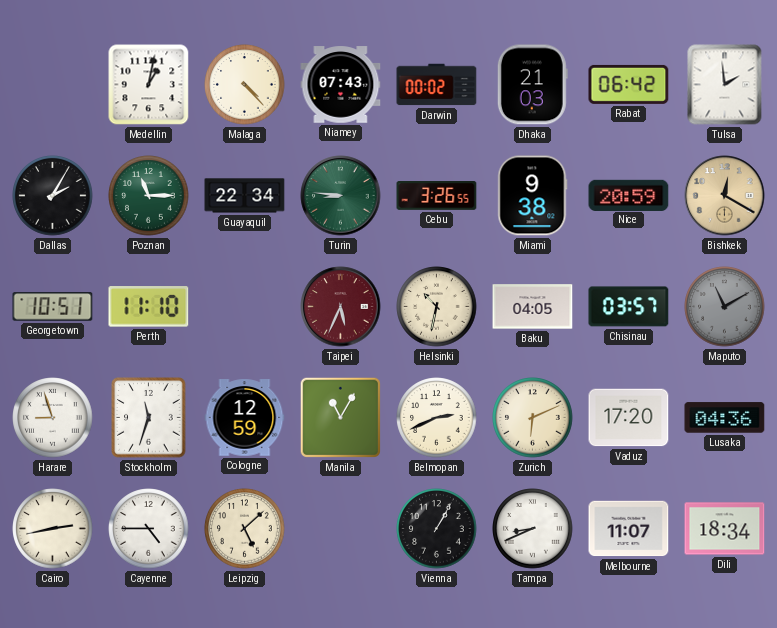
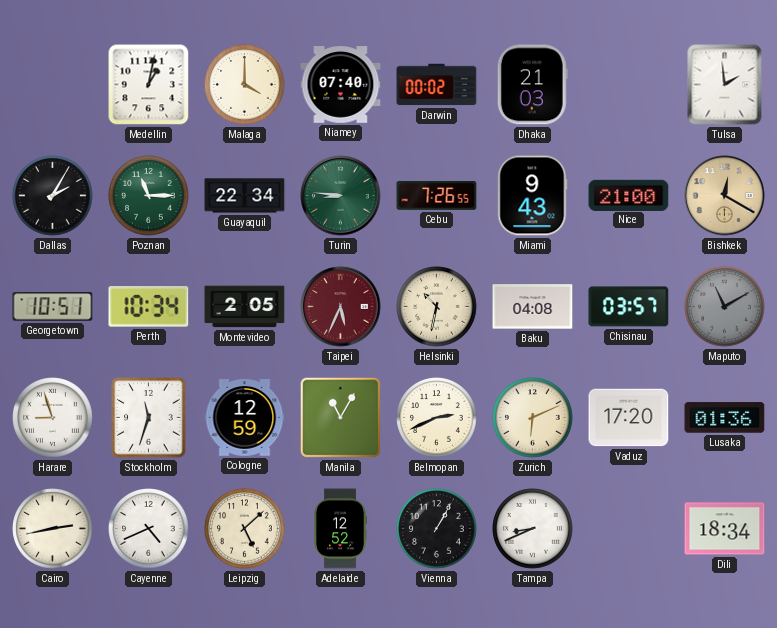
Malaga: 4:23 -> 4:00 (245, 85)
Niamey: 07:43 -> 07:40 (341, 85)
Rabat: 06:42 -> none (629, 84)
Cebu: 3:26 -> 7:26 (437, 196)
Miami: 9:38 -> 9:43 (533, 196)
Nice: 20:59 -> 21:00 (629, 195)
Perth: 11:10 -> 10:34 (149, 307)
Montevideo: none -> 2:05 (245, 307)
Baku: 04:05 -> 04:08 (533, 307)
Lusaka: 04:36 -> 01:36 (725, 418)
Cayenne: 4:45 -> 4:41 (149, 529)
Adelaide: none -> 12:52 (340, 529)
Melbourne: 11:07 -> none (629, 529)
